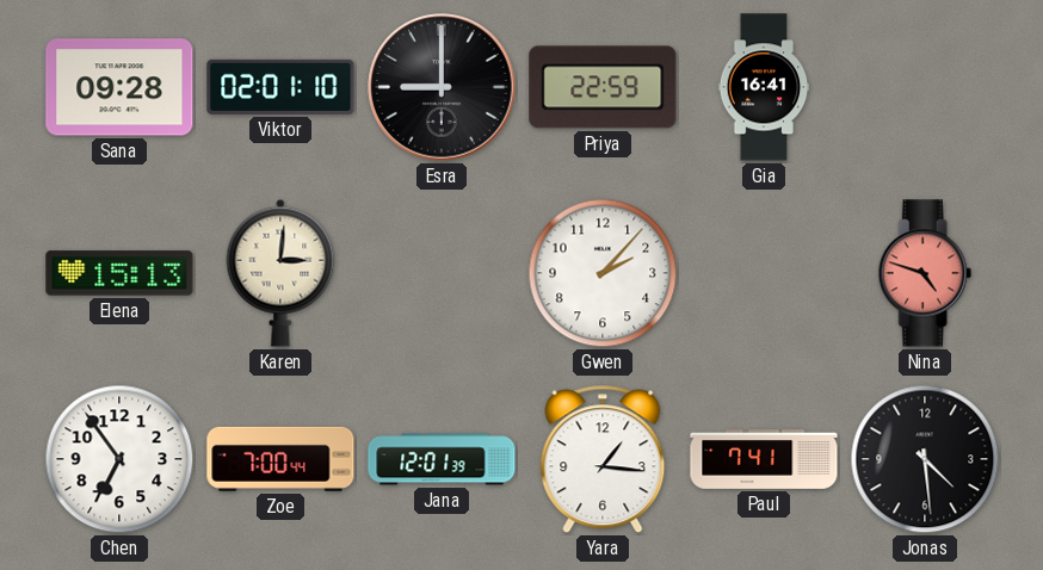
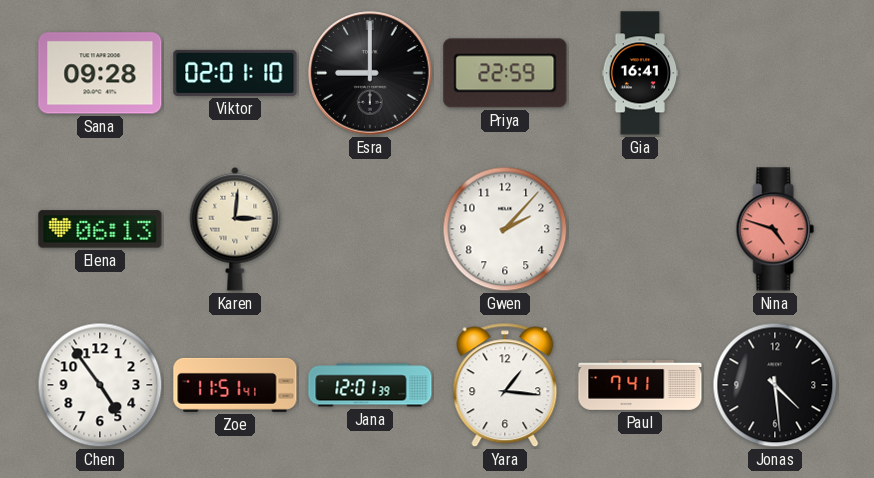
Elena: 15:13 -> 06:13 (100, 229)
Chen: 6:54 -> 4:54 (100, 385)
Zoe: 7:00 -> 11:51 (235, 385)
